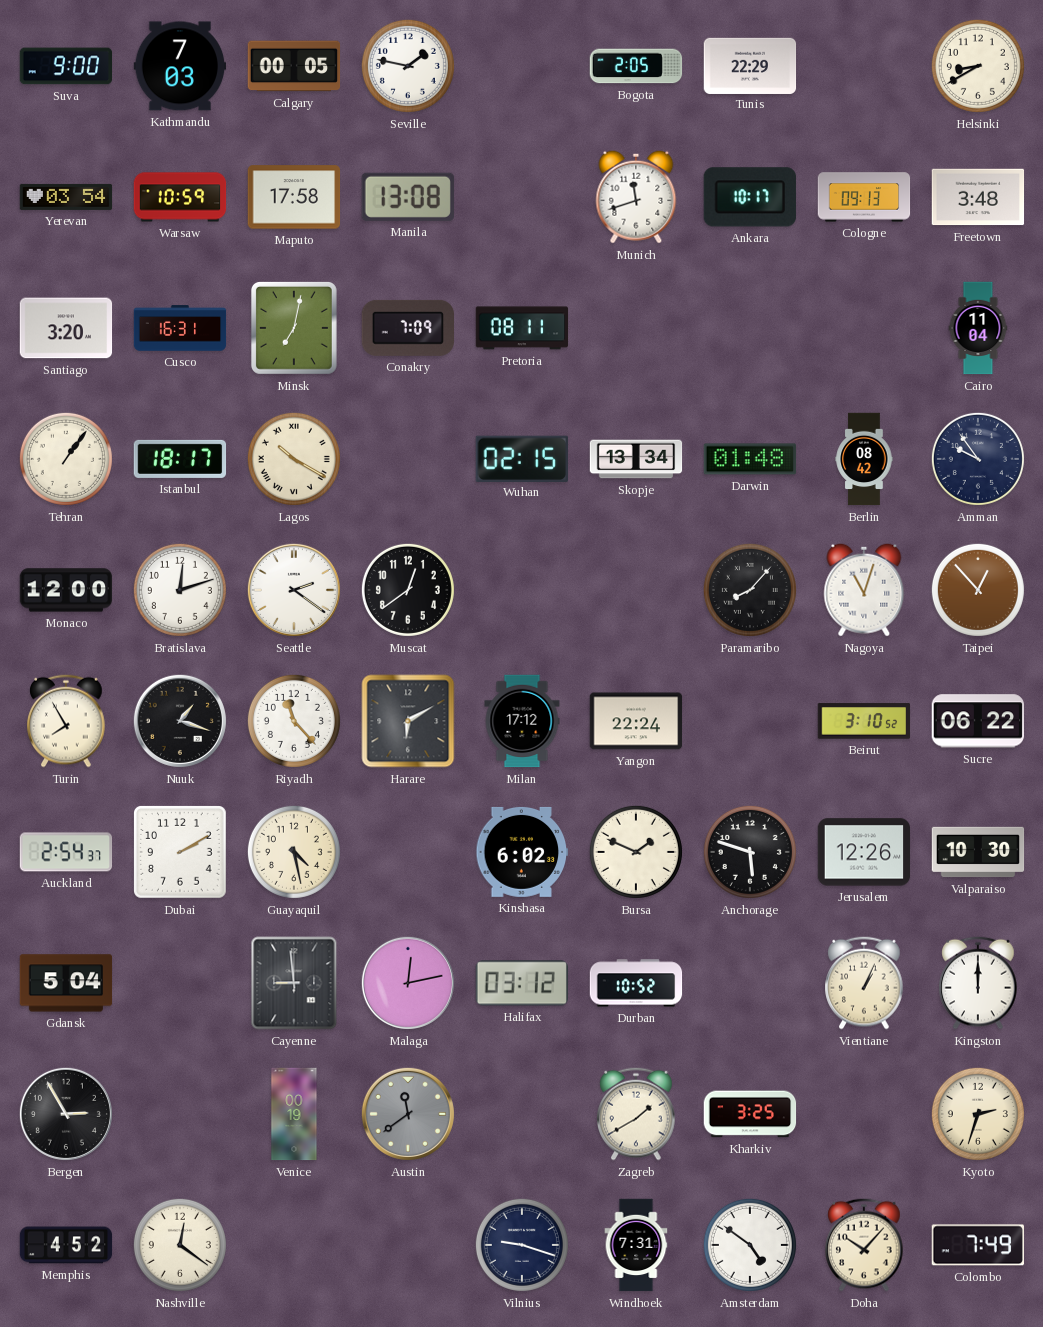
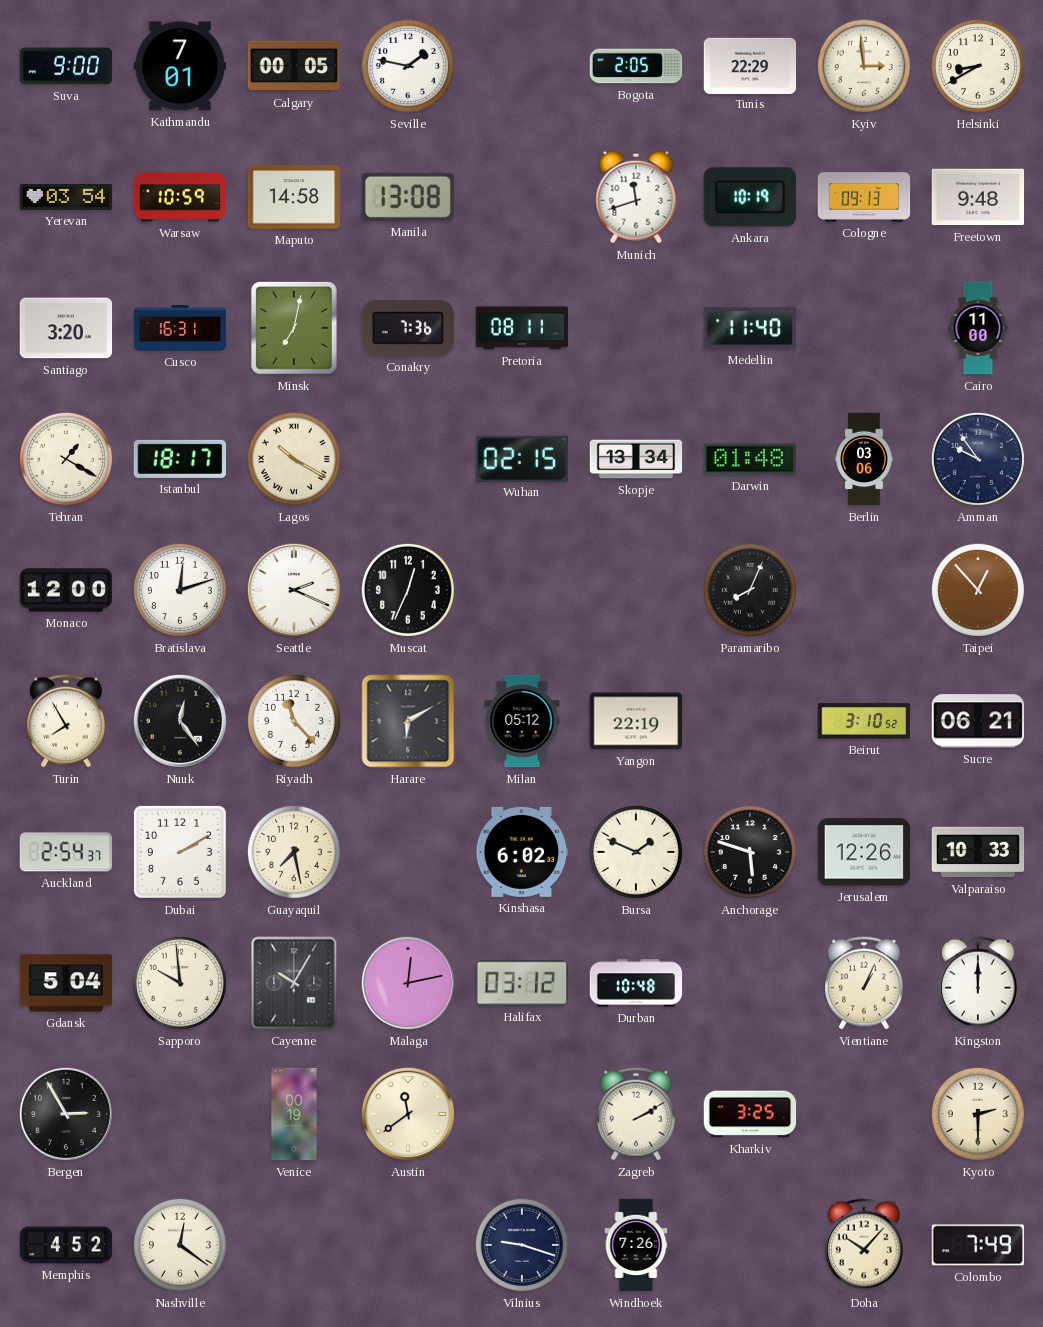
Kathmandu: 7:03 -> 7:01 (180, 66)
Kyiv: none -> 2:59 (864, 66)
Maputo: 17:58 -> 14:58 (294, 197)
Ankara: 10:17 -> 10:19 (750, 197)
Freetown: 3:48 -> 9:48 (978, 197)
Conakry: 7:09 -> 7:36 (407, 328)
Medellin: none -> 11:40 (750, 328)
Cairo: 11:04 -> 11:00 (978, 328)
Tehran: 1:06 -> 1:20 (66, 459)
Berlin: 08:42 -> 03:06 (864, 459)
Seattle: 2:21 -> 2:19 (294, 590)
Muscat: 12:39 -> 12:34 (408, 590)
Paramaribo: 8:07 -> 8:04 (750, 590)
Nagoya: 11:03 -> none (864, 590)
Nuuk: 1:18 -> 12:24 (180, 721)
Milan: 17:12 -> 05:12 (522, 721)
Yangon: 22:24 -> 22:19 (636, 721)
Sucre: 06:22 -> 06:21 (978, 721)
Guayaquil: 4:28 -> 7:28 (294, 852)
Valparaiso: 10:30 -> 10:33 (978, 852)
Sapporo: none -> 9:59 (180, 983)
Cayenne: 8:59 -> 10:05 (294, 983)
Durban: 10:52 -> 10:48 (636, 983)
Austin dial: grey -> cream (408, 1114)
Zagreb: 1:40 -> 2:10 (636, 1114)
Kyoto: 2:33 -> 2:30 (978, 1114)
Windhoek: 7:31 -> 7:26 (636, 1245)
Amsterdam: 4:51 -> none (750, 1245)
